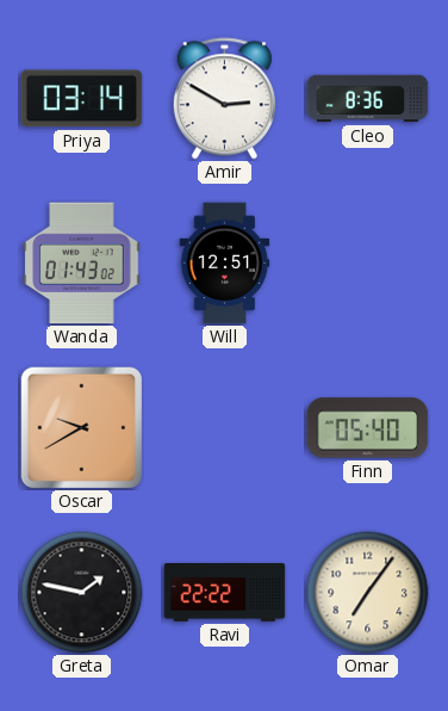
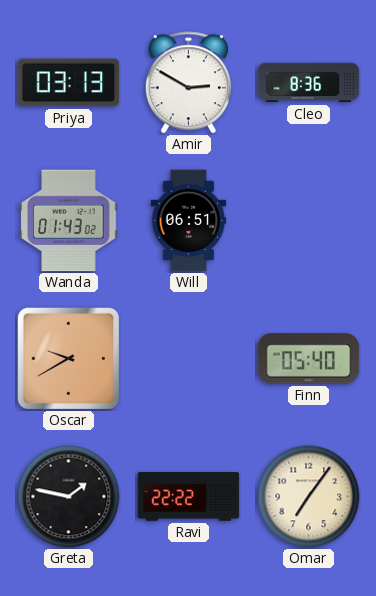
Priya: 03:14 -> 03:13 (69, 83)
Will: 12:51 -> 06:51 (189, 221)
